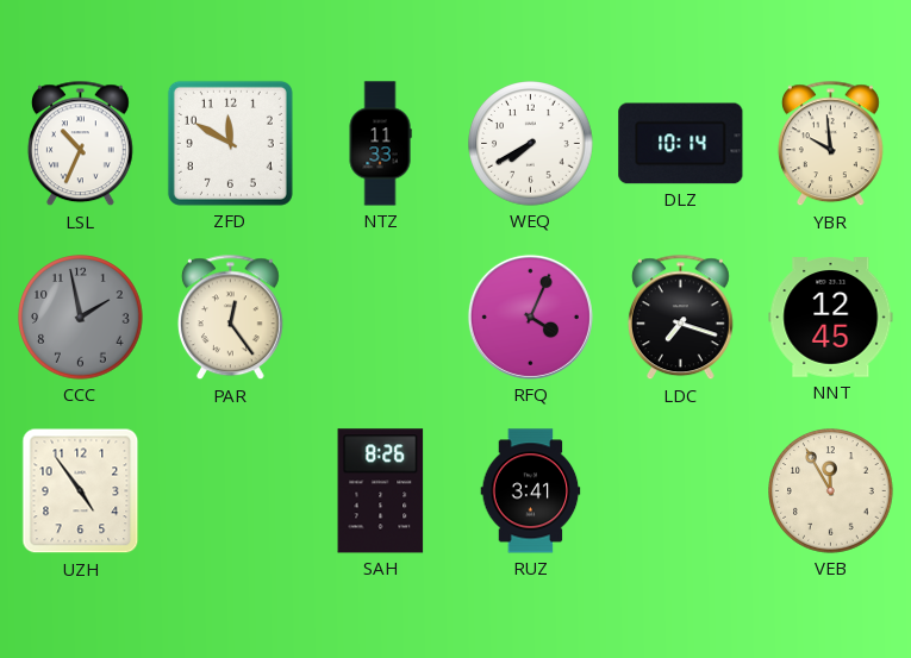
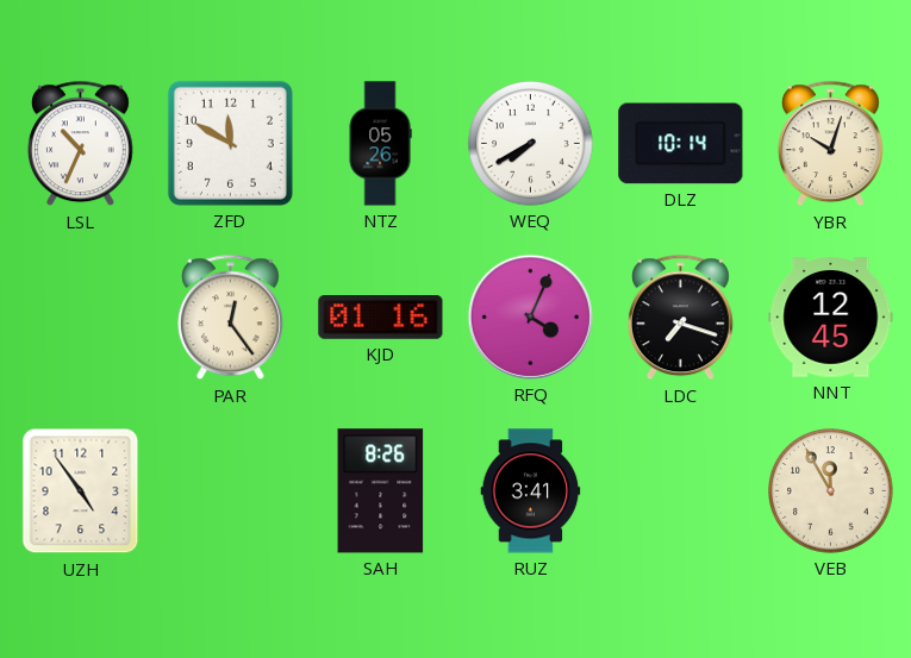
NTZ: 11:33 -> 05:26 (380, 144)
YBR: 9:59 -> 10:03 (830, 144)
CCC: 1:58 -> none (81, 318)
KJD: none -> 01:16 (381, 318)
